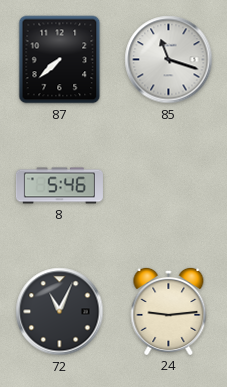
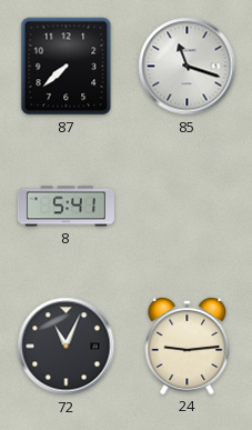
8: 5:46 -> 5:41 (65, 207)
